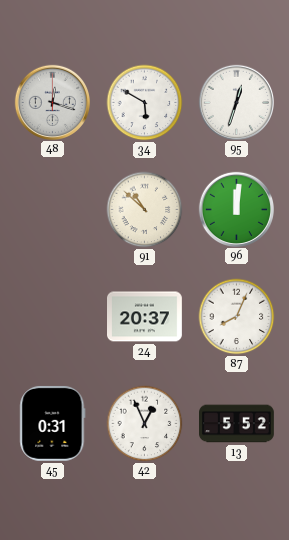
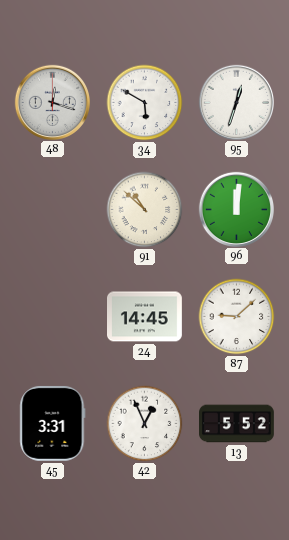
24: 20:37 -> 14:45 (145, 317)
87: 8:04 -> 9:08 (237, 317)
45: 0:31 -> 3:31 (53, 423)
